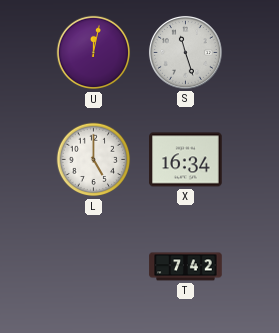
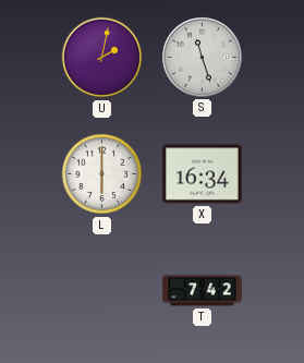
U: 12:02 -> 2:02 (102, 58)
L: 5:00 -> 6:00 (102, 174)
